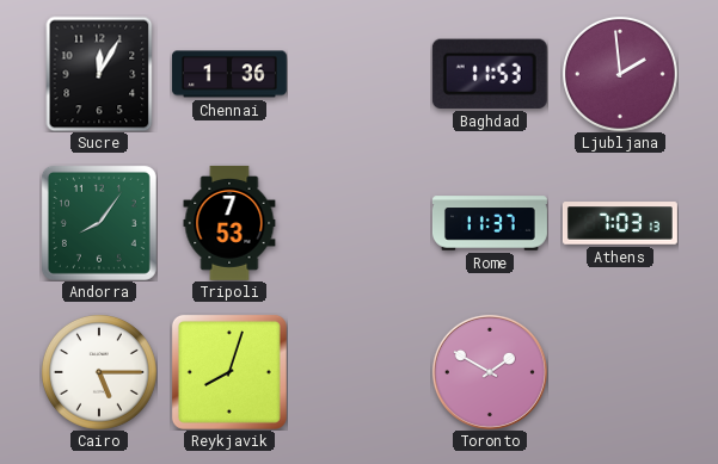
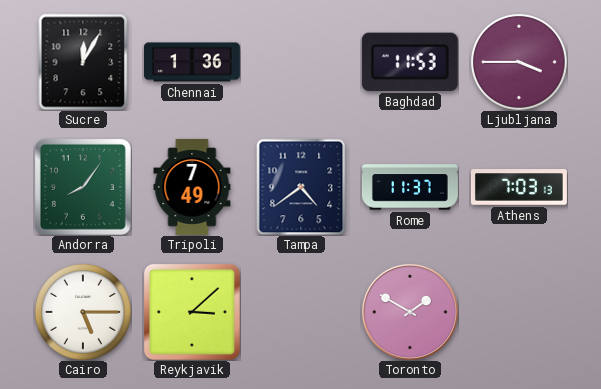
Ljubljana: 1:59 -> 3:45 (519, 62)
Tripoli: 7:53 -> 7:49 (192, 187)
Tampa: none -> 4:39 (301, 187)
Reykjavik: 8:03 -> 3:08 (192, 312)
